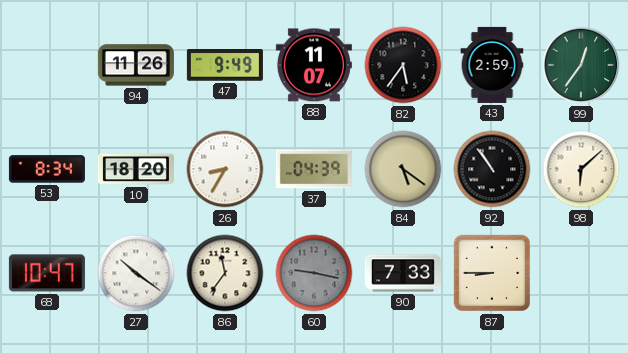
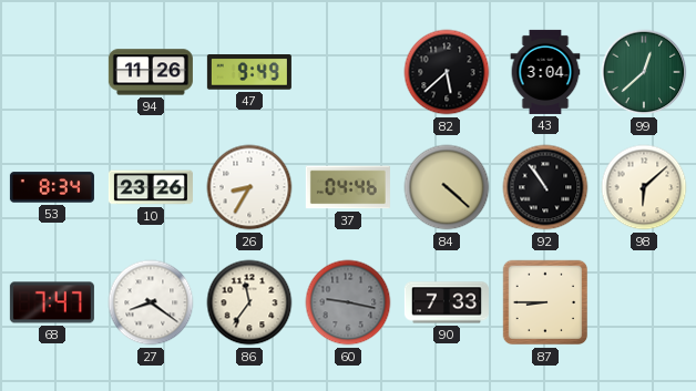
88: 11:07 -> none (314, 65)
82: 5:36 -> 5:38 (447, 72)
43: 2:59 -> 3:04 (545, 72)
99: 12:36 -> 12:38 (644, 72)
10: 18:20 -> 23:26 (151, 187)
37: 04:39 -> 04:46 (348, 187)
84: 5:21 -> 4:22 (447, 187)
68: 10:47 -> 7:47 (52, 302)
27: 10:21 -> 8:21 (151, 302)
